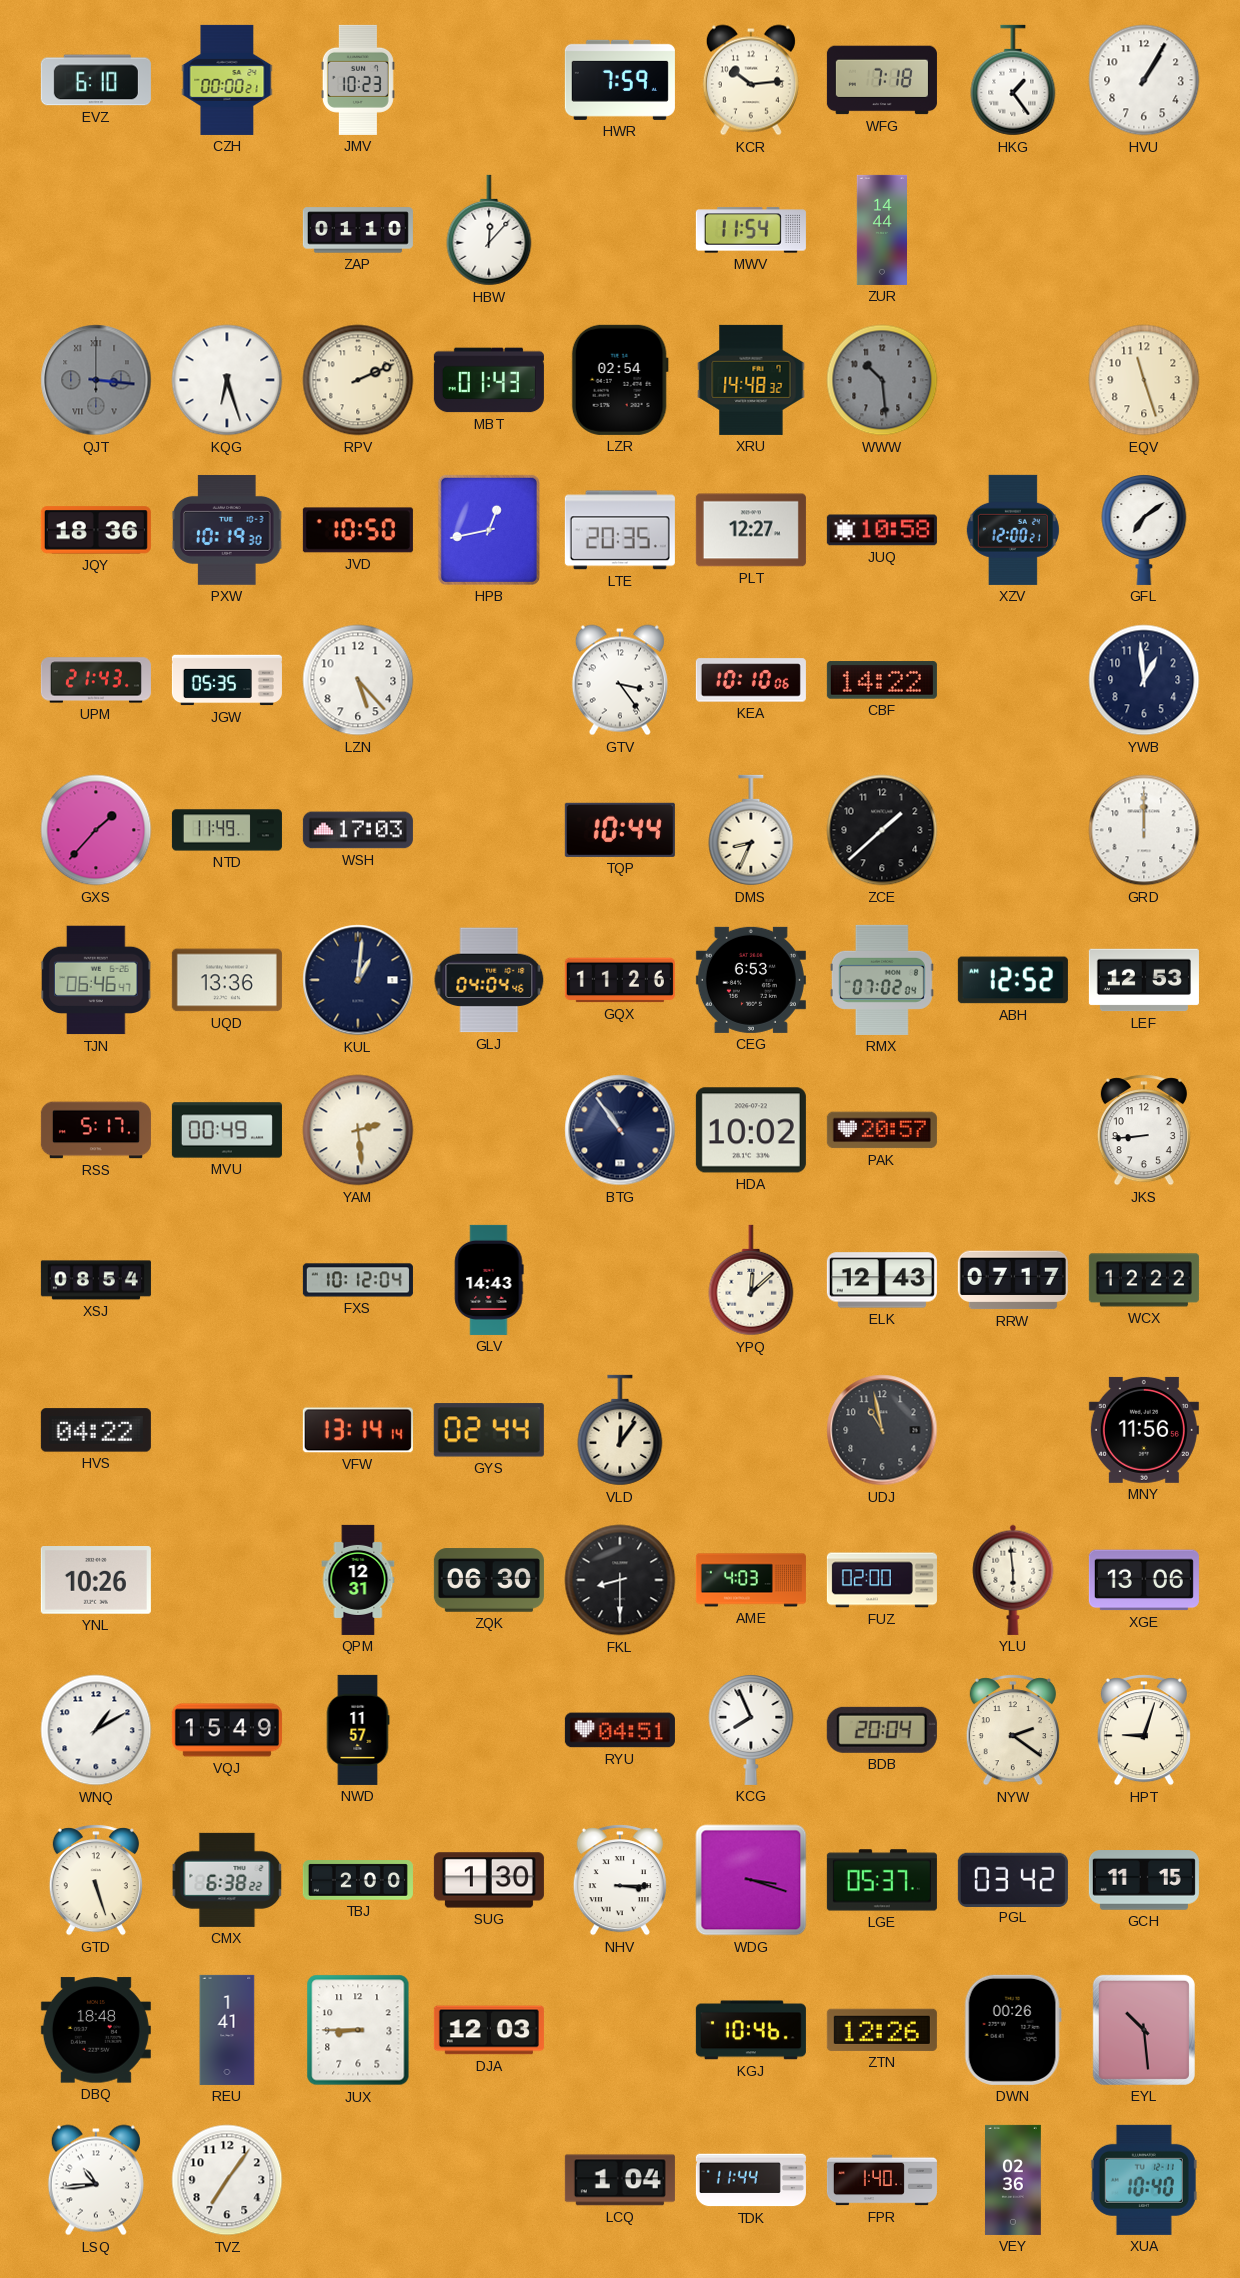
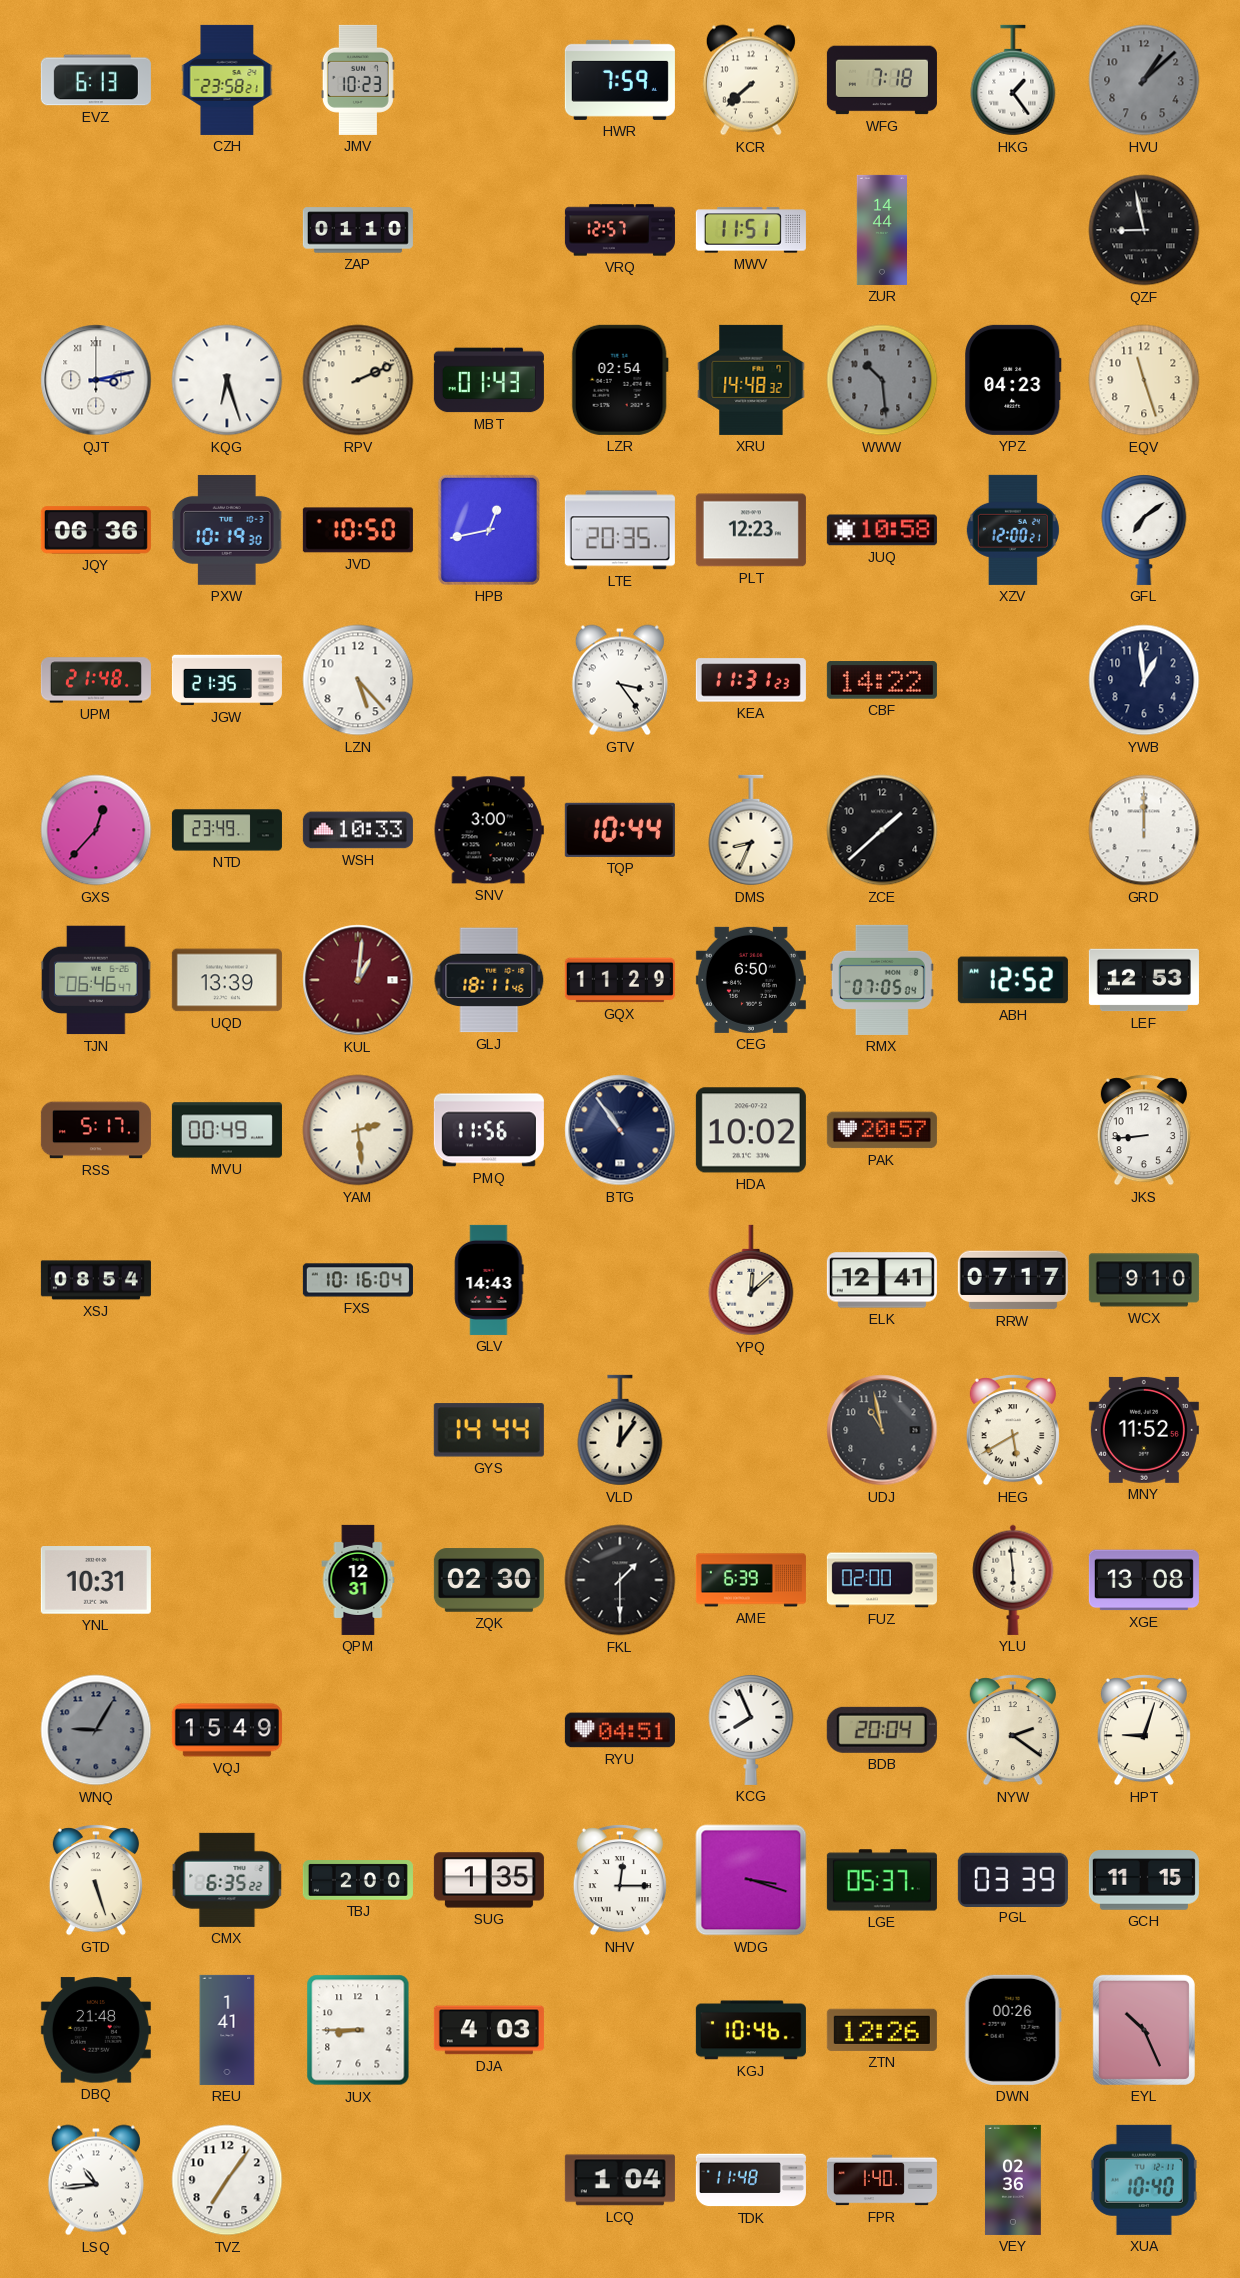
EVZ: 6:10 -> 6:13 (96, 80)
CZH: 00:00 -> 23:58 (227, 80)
KCR: 10:14 -> 7:38 (751, 80)
HVU: 1:05 -> 1:08 (1144, 80)
HVU dial: white -> grey (1144, 80)
HBW: 12:07 -> none (489, 230)
VRQ: none -> 12:57 (620, 230)
MWV: 11:54 -> 11:51 (751, 230)
QZF: none -> 8:58 (1144, 230)
QJT: 3:16 -> 3:13 (96, 380)
QJT dial: grey -> white (96, 380)
YPZ: none -> 04:23 (1014, 380)
JQY: 18:36 -> 06:36 (96, 530)
PLT: 12:27 -> 12:23 (751, 530)
UPM: 21:43 -> 21:48 (96, 680)
JGW: 05:35 -> 21:35 (227, 680)
KEA: 10:10 -> 11:31 (751, 680)
GXS: 1:37 -> 12:37 (96, 830)
NTD: 11:49 -> 23:49 (227, 830)
WSH: 17:03 -> 10:33 (358, 830)
SNV: none -> 3:00 (489, 830)
UQD: 13:36 -> 13:39 (227, 980)
KUL dial: navy -> burgundy (358, 980)
GLJ: 04:04 -> 18:11 (489, 980)
GQX: 11:26 -> 11:29 (620, 980)
CEG: 6:53 -> 6:50 (751, 980)
RMX: 07:02 -> 07:05 (882, 980)
PMQ: none -> 11:56 (489, 1130)
FXS: 10:12 -> 10:16 (358, 1280)
ELK: 12:43 -> 12:41 (882, 1280)
WCX: 12:22 -> 9:10 (1144, 1280)
HVS: 04:22 -> none (96, 1430)
VFW: 13:14 -> none (358, 1430)
GYS: 02:44 -> 14:44 (489, 1430)
HEG: none -> 5:40 (1013, 1430)
MNY: 11:56 -> 11:52 (1144, 1430)
YNL: 10:26 -> 10:31 (96, 1581)
ZQK: 06:30 -> 02:30 (489, 1580)
FKL: 8:30 -> 1:30 (620, 1580)
AME: 4:03 -> 6:39 (751, 1580)
XGE: 13:06 -> 13:08 (1144, 1580)
WNQ: 1:10 -> 9:05 (96, 1730)
WNQ dial: white -> grey (96, 1730)
NWD: 11:57 -> none (358, 1730)
CMX: 6:38 -> 6:35 (227, 1880)
SUG: 1:30 -> 1:35 (489, 1880)
NHV: 3:15 -> 12:15 (620, 1880)
PGL: 03:42 -> 03:39 (1013, 1879)
DBQ: 18:48 -> 21:48 (96, 2030)
DJA: 12:03 -> 4:03 (489, 2030)
EYL: 10:29 -> 10:26 (1144, 2030)
TDK: 11:44 -> 11:48 (751, 2180)
